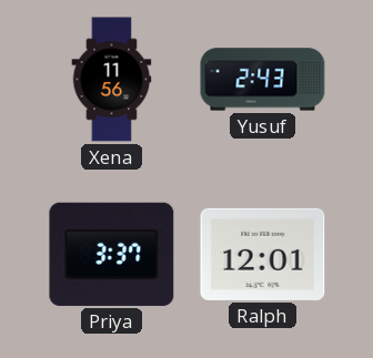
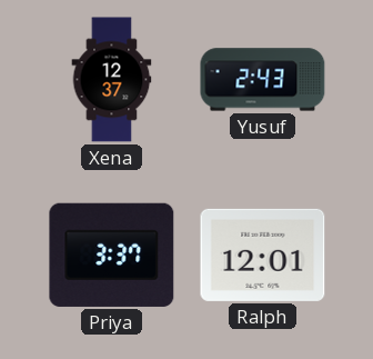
Xena: 11:56 -> 12:37 (112, 80)
